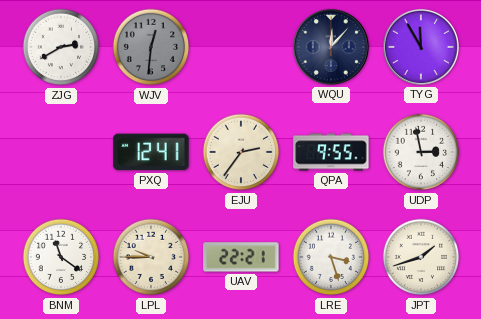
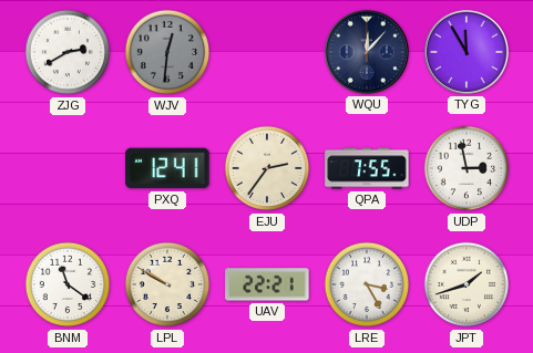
QPA: 9:55 -> 7:55 (367, 168)
LPL: 9:45 -> 9:50 (167, 284)
LRE: 3:27 -> 3:25 (367, 284)
